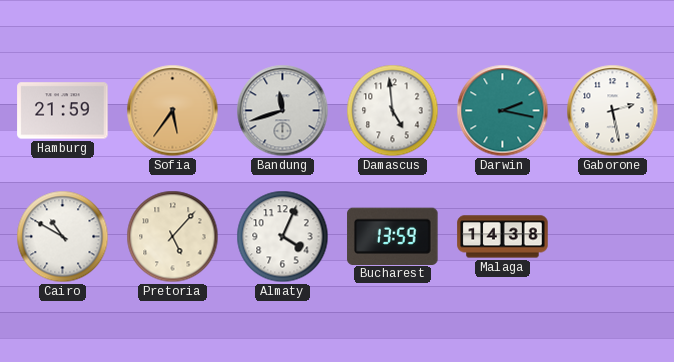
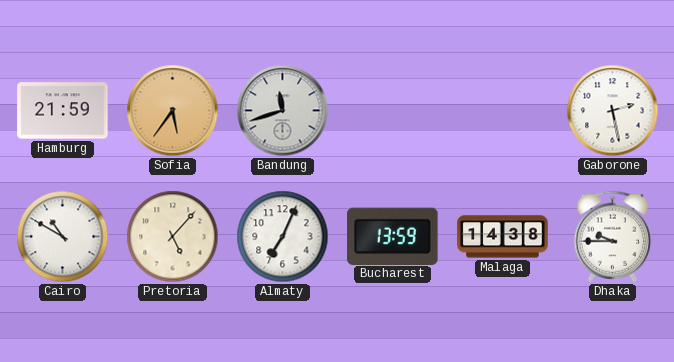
Damascus: 4:59 -> none (393, 111)
Darwin: 2:17 -> none (503, 111)
Almaty: 4:04 -> 7:04 (283, 237)
Dhaka: none -> 9:45 (613, 236)
